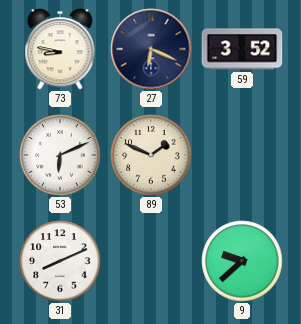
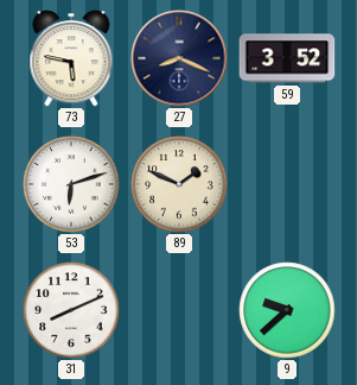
73: 8:47 -> 5:47 (71, 58)
27: 6:19 -> 8:19 (179, 58)
53: 6:11 -> 6:12 (71, 184)
